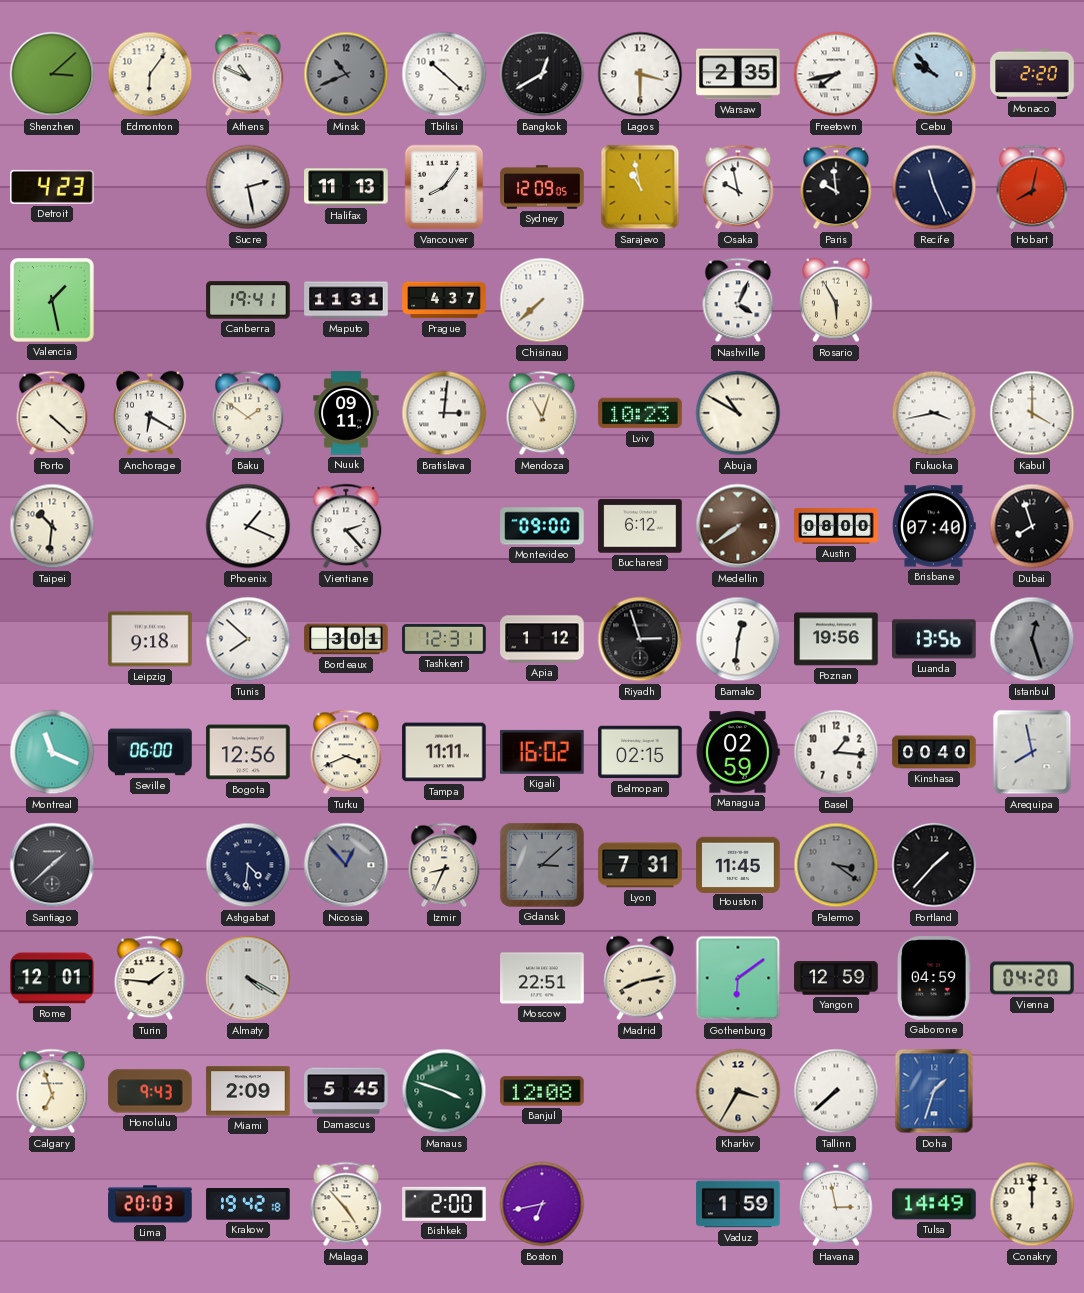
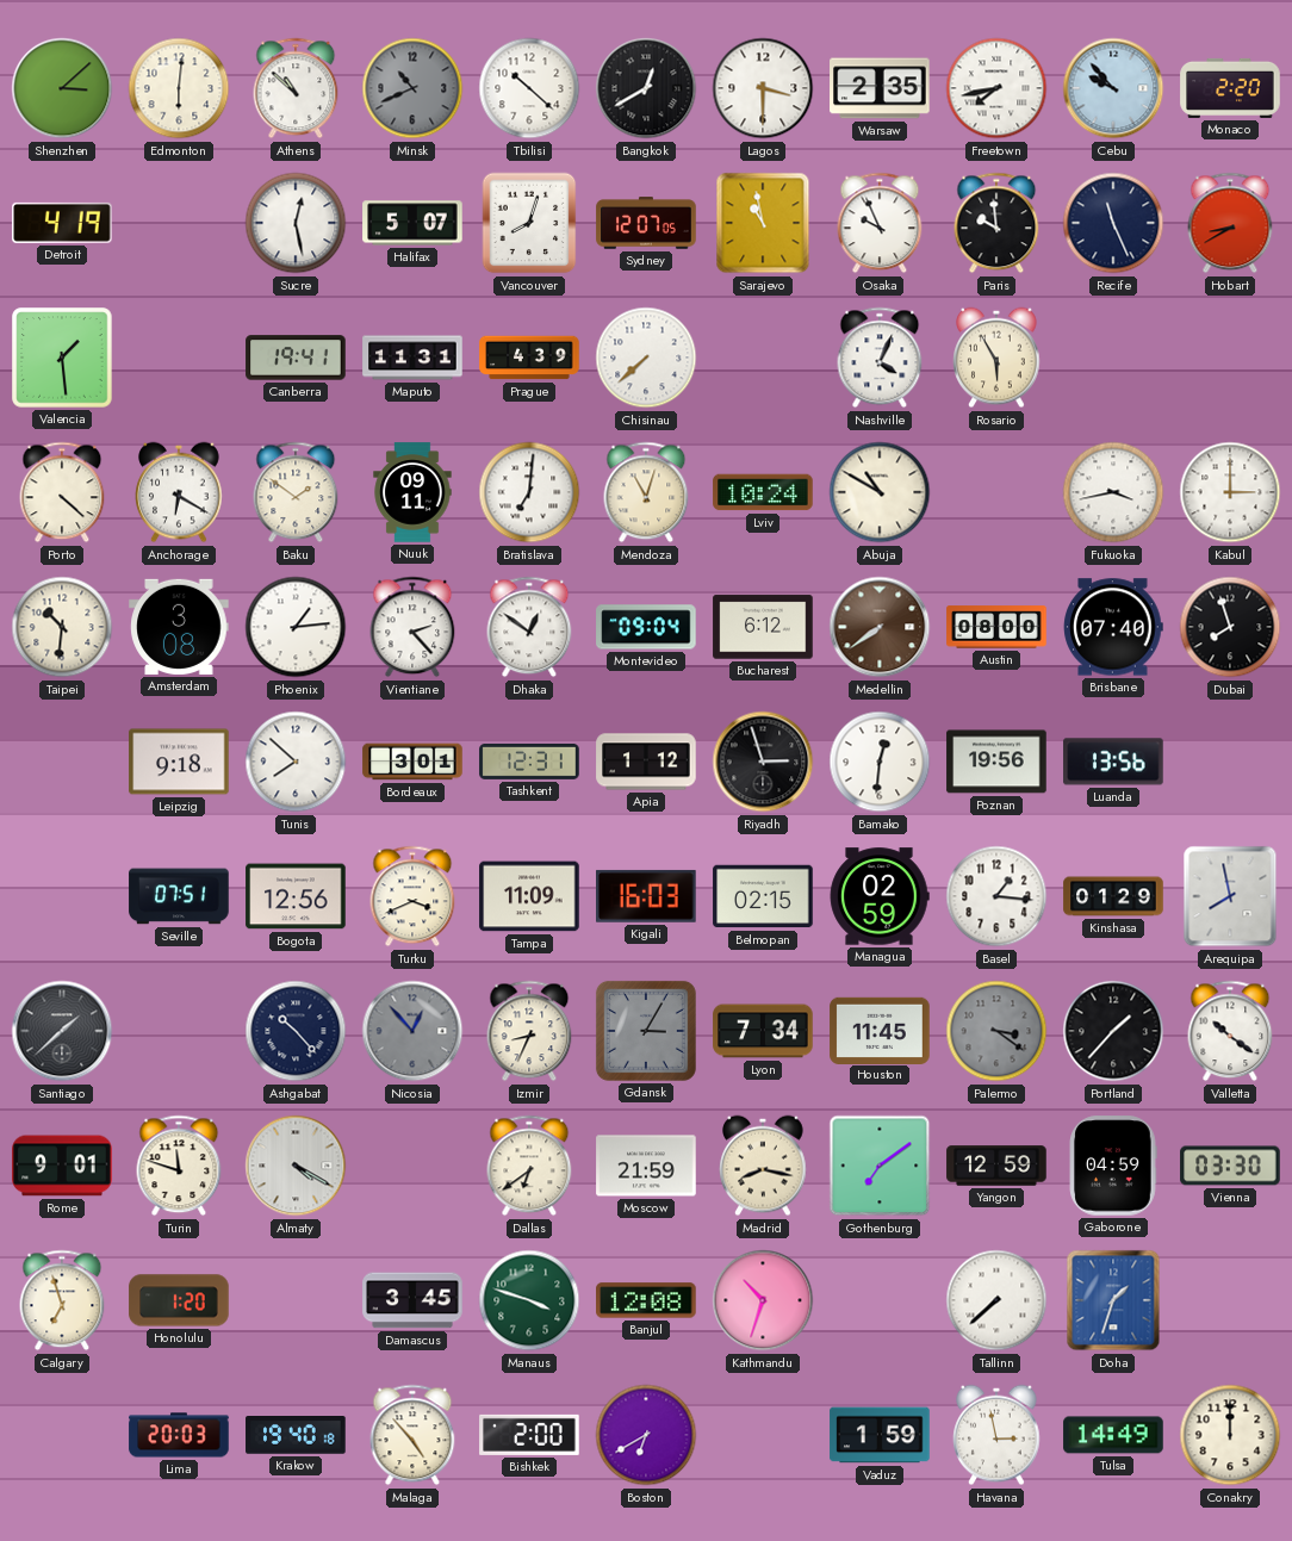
Edmonton: 6:06 -> 6:01 (179, 88)
Athens: 10:49 -> 10:52 (296, 88)
Detroit: 4:23 -> 4:19 (62, 223)
Sucre: 2:28 -> 12:28 (296, 223)
Halifax: 11:13 -> 5:07 (412, 223)
Vancouver: 8:06 -> 8:03 (529, 223)
Sydney: 12:09 -> 12:07 (646, 223)
Osaka: 9:58 -> 9:56 (880, 223)
Hobart: 8:02 -> 8:40 (1230, 223)
Valencia: 1:28 -> 1:29 (62, 358)
Prague: 4:37 -> 4:39 (529, 358)
Bratislava: 3:01 -> 7:01 (529, 492)
Lviv: 10:23 -> 10:24 (763, 492)
Kabul: 4:00 -> 3:00 (1230, 492)
Amsterdam: none -> 3:08 (179, 627)
Phoenix: 1:19 -> 1:14 (296, 627)
Dhaka: none -> 12:51 (529, 627)
Montevideo: 09:00 -> 09:04 (646, 627)
Istanbul: 12:27 -> none (1032, 639)
Montreal: 11:19 -> none (52, 752)
Seville: 06:00 -> 07:51 (179, 896)
Tampa: 11:11 -> 11:09 (529, 896)
Kigali: 16:02 -> 16:03 (647, 896)
Kinshasa: 00:40 -> 01:29 (1113, 896)
Ashgabat: 4:31 -> 10:23 (296, 1031)
Gdansk: 3:08 -> 3:05 (646, 1031)
Lyon: 7:31 -> 7:34 (763, 1031)
Valletta: none -> 10:21 (1230, 1031)
Rome: 12:01 -> 9:01 (62, 1166)
Turin: 1:46 -> 11:48 (179, 1166)
Dallas: none -> 6:39 (529, 1166)
Moscow: 22:51 -> 21:59 (646, 1166)
Madrid: 8:13 -> 8:17 (763, 1166)
Gothenburg: 6:09 -> 7:09 (880, 1166)
Vienna: 04:20 -> 03:30 (1230, 1166)
Honolulu: 9:43 -> 1:20 (179, 1300)
Miami: 2:09 -> none (248, 1091)
Damascus: 5:45 -> 3:45 (412, 1300)
Kathmandu: none -> 10:33 (763, 1300)
Kharkiv: 3:35 -> none (738, 1091)
Krakow: 19:42 -> 19:40 (296, 1435)
Boston: 6:43 -> 6:40 (646, 1435)
